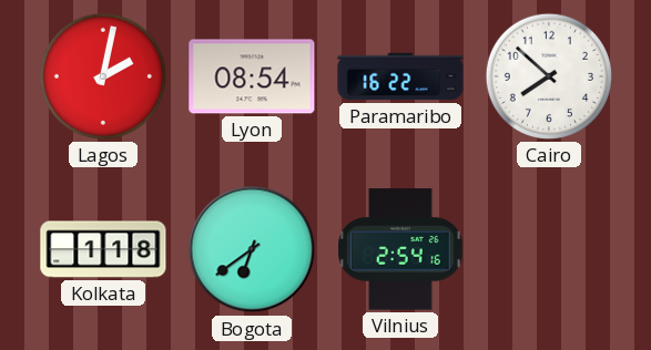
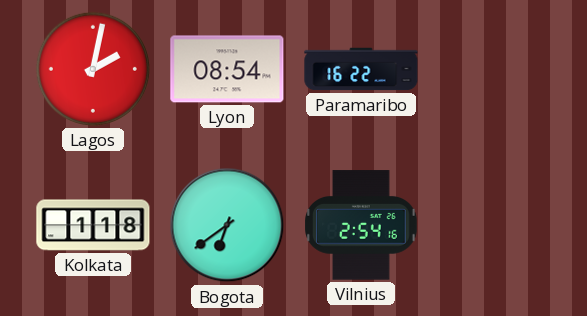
Cairo: 7:52 -> none (549, 76)
